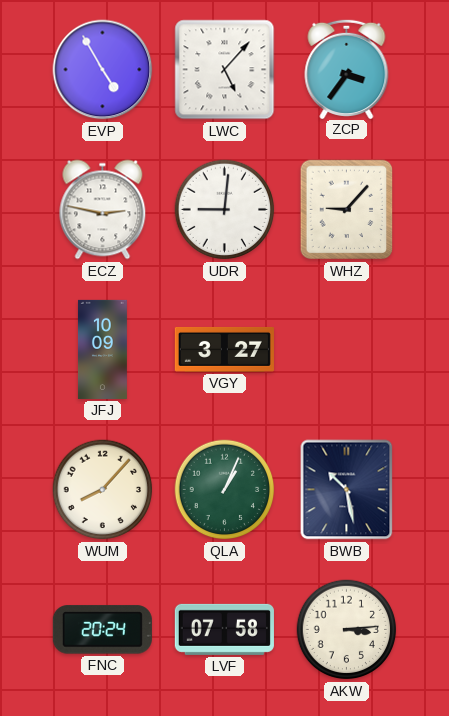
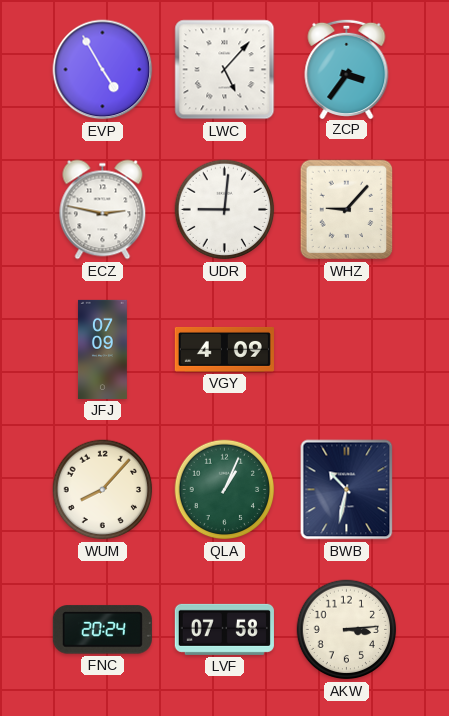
JFJ: 10:09 -> 07:09 (102, 349)
VGY: 3:27 -> 4:09 (224, 349)
BWB: 10:28 -> 10:32 (347, 490)
